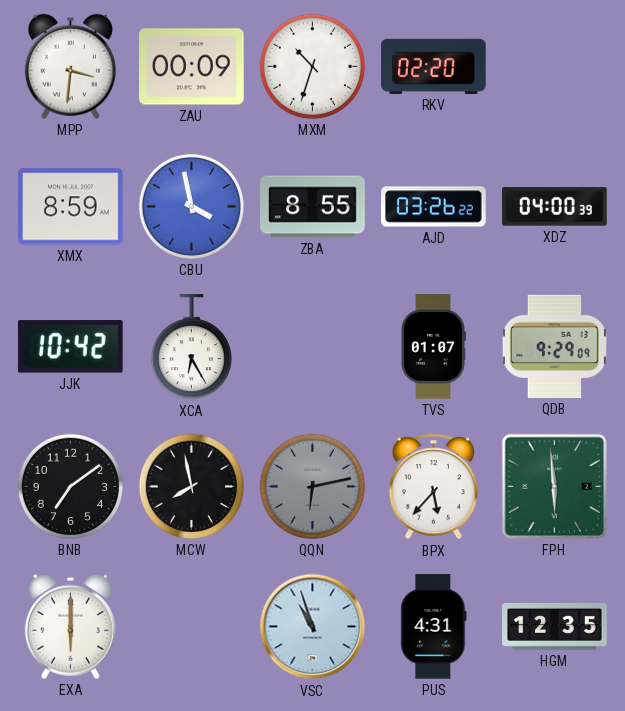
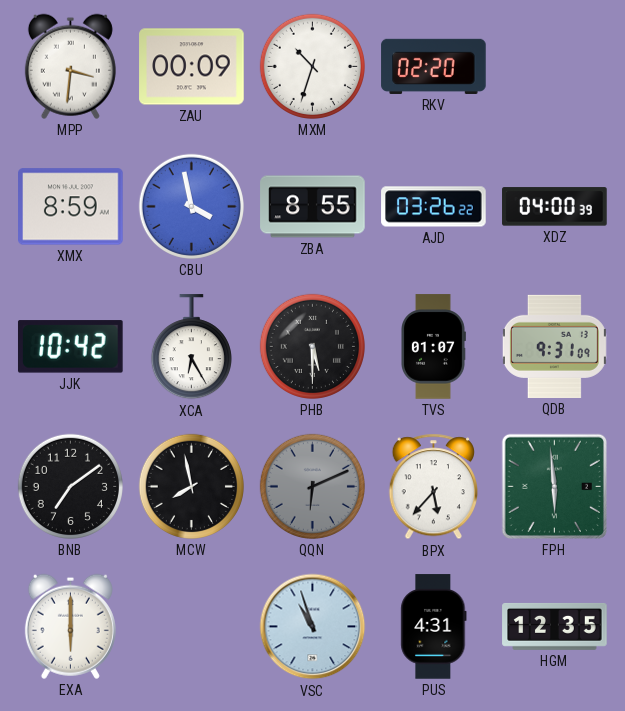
PHB: none -> 5:30 (312, 346)
QDB: 9:29 -> 9:31 (554, 346)
QQN: 6:13 -> 6:11 (312, 486)
